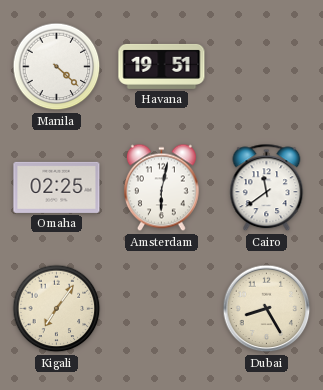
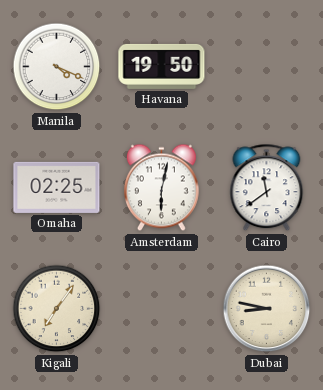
Manila: 4:22 -> 4:19 (57, 67)
Havana: 19:51 -> 19:50 (162, 66)
Dubai: 8:25 -> 8:47 (267, 309)
